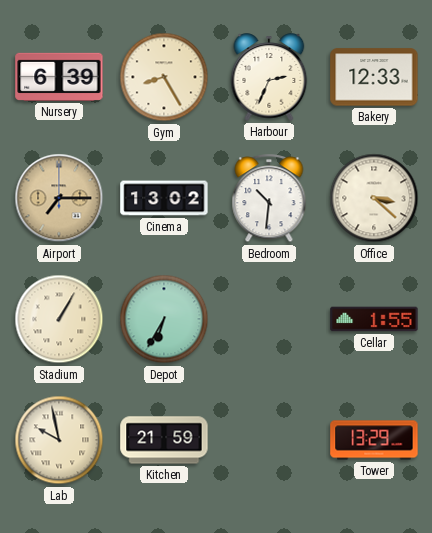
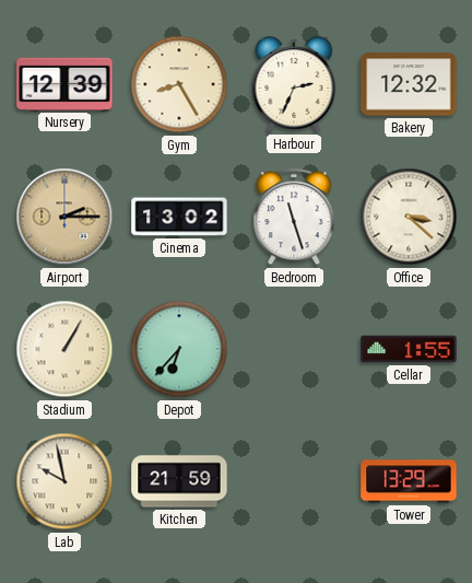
Nursery: 6:39 -> 12:39 (64, 84)
Bakery: 12:33 -> 12:32 (409, 84)
Airport: 7:15 -> 2:15 (64, 217)
Bedroom: 10:31 -> 11:27 (294, 218)
Depot: 6:35 -> 6:37 (179, 349)
